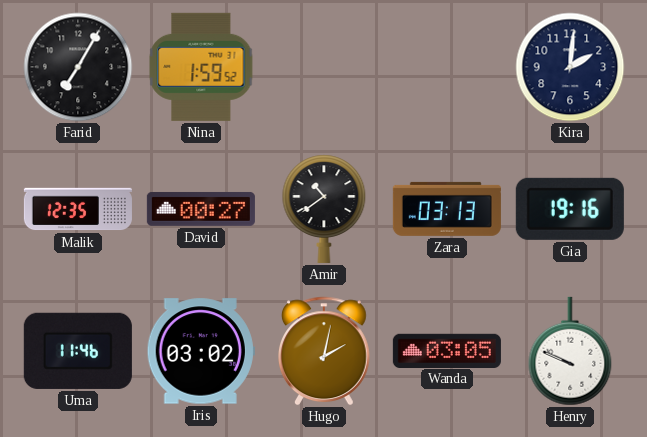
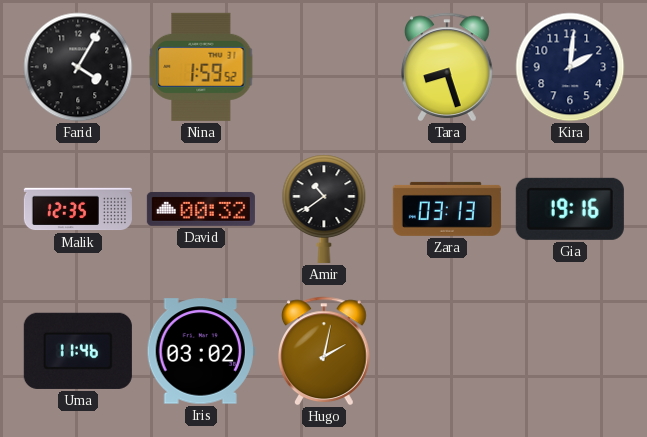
Farid: 7:05 -> 4:05 (78, 67)
Tara: none -> 8:27 (448, 67)
David: 00:27 -> 00:32 (201, 209)
Wanda: 03:05 -> none (447, 350)
Henry: 9:49 -> none (570, 351)
